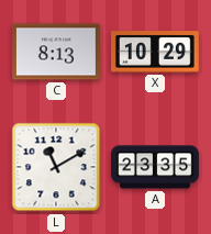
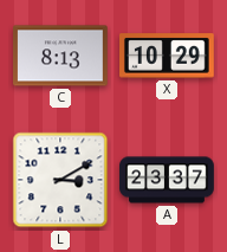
L: 11:10 -> 3:10 (60, 180)
A: 23:35 -> 23:37 (167, 180)
